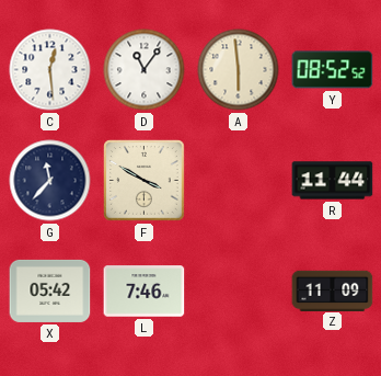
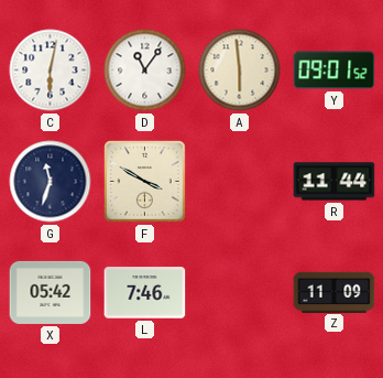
C: 12:29 -> 6:02 (51, 71)
Y: 08:52 -> 09:01 (335, 71)
G: 11:37 -> 11:33 (51, 182)
